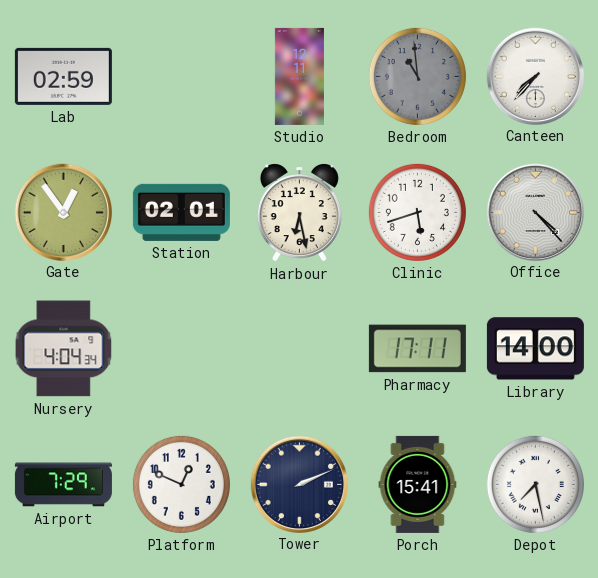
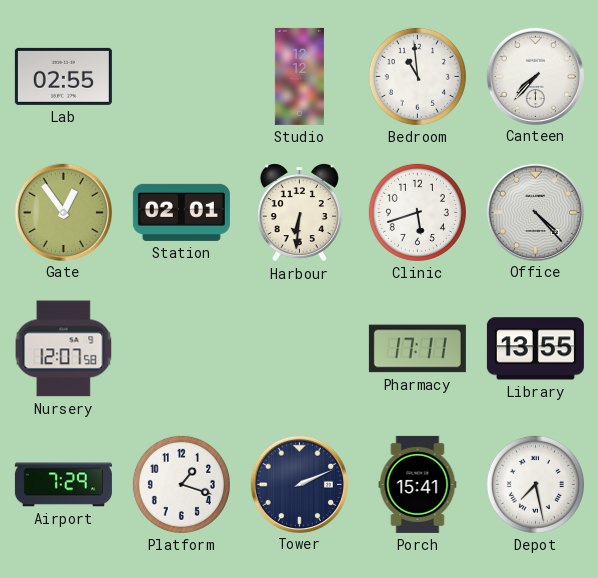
Lab: 02:59 -> 02:55 (63, 76)
Studio: 12:11 -> 12:12 (299, 76)
Bedroom dial: grey -> white (417, 76)
Harbour: 6:28 -> 6:31 (299, 213)
Nursery: 4:04 -> 12:07 (64, 349)
Library: 14:00 -> 13:55 (535, 349)
Platform: 12:49 -> 1:18 (181, 484)
